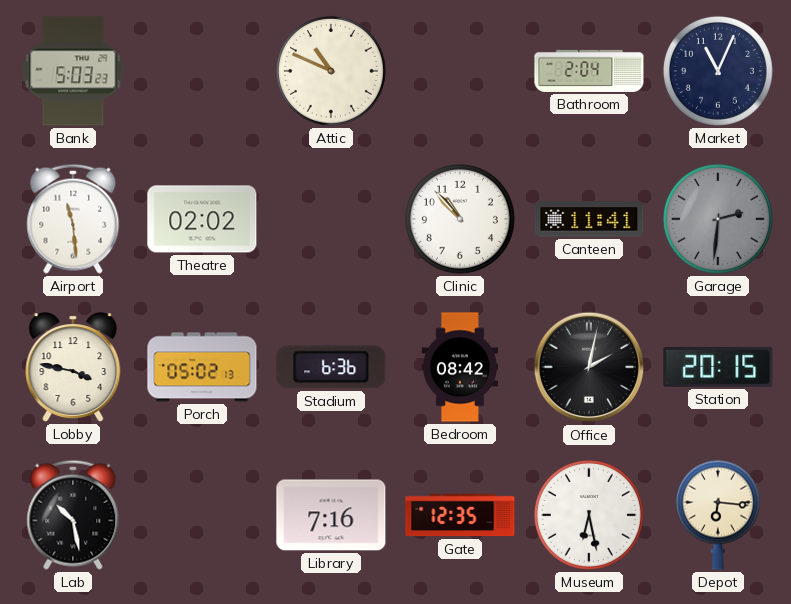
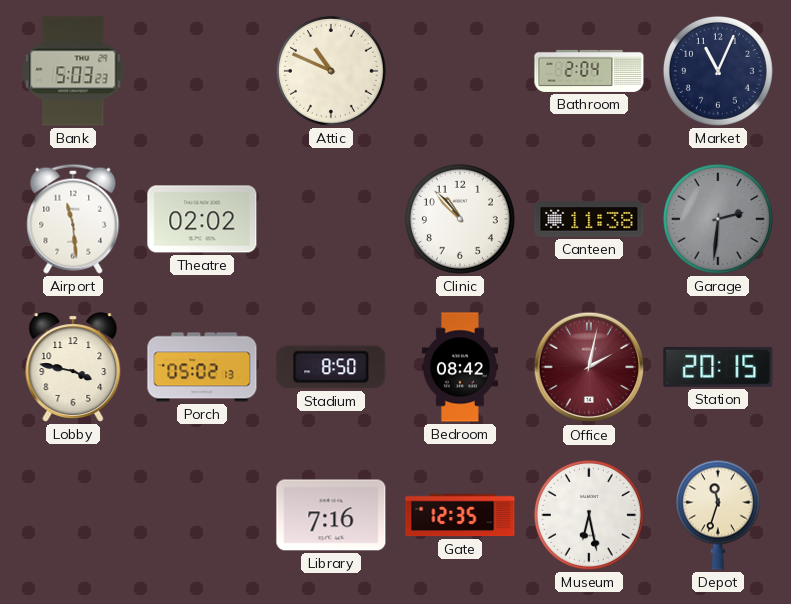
Canteen: 11:41 -> 11:38 (589, 219)
Stadium: 6:36 -> 8:50 (331, 367)
Office dial: black -> burgundy (589, 367)
Lab: 10:28 -> none (73, 515)
Depot: 6:16 -> 11:33 (718, 515)
